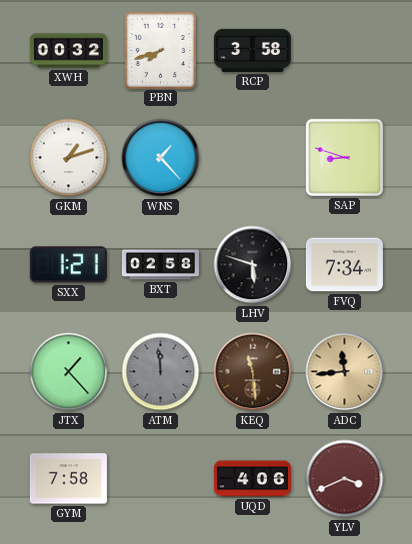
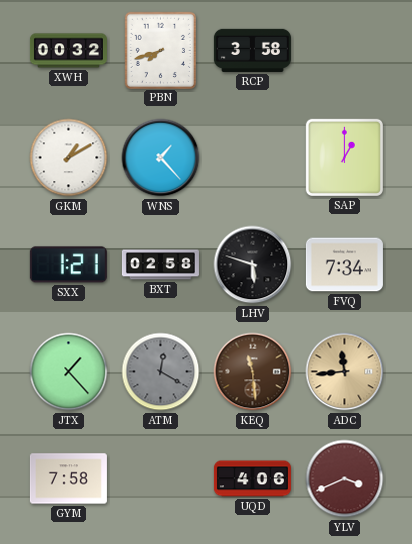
GKM: 1:12 -> 1:10 (69, 158)
SAP: 8:48 -> 1:00 (344, 157)
ATM: 11:59 -> 12:20 (161, 372)
